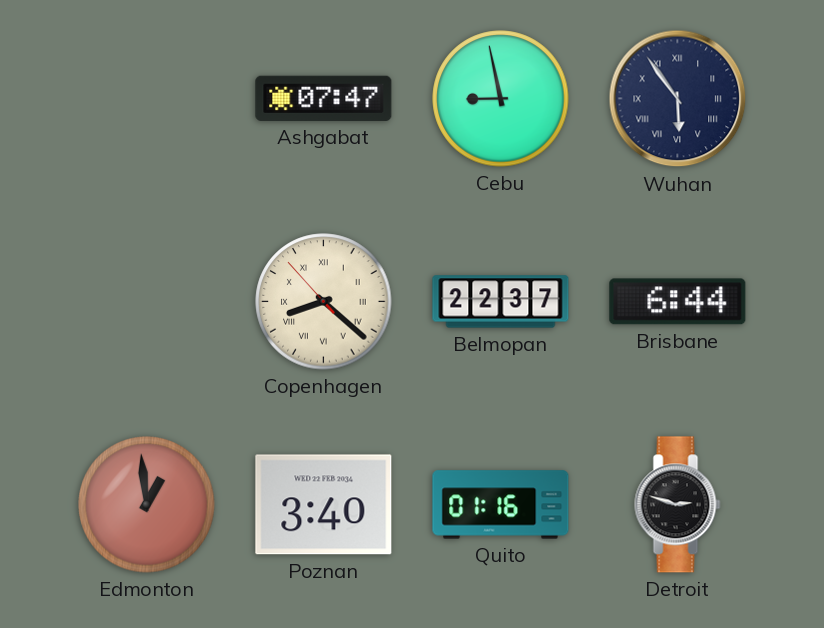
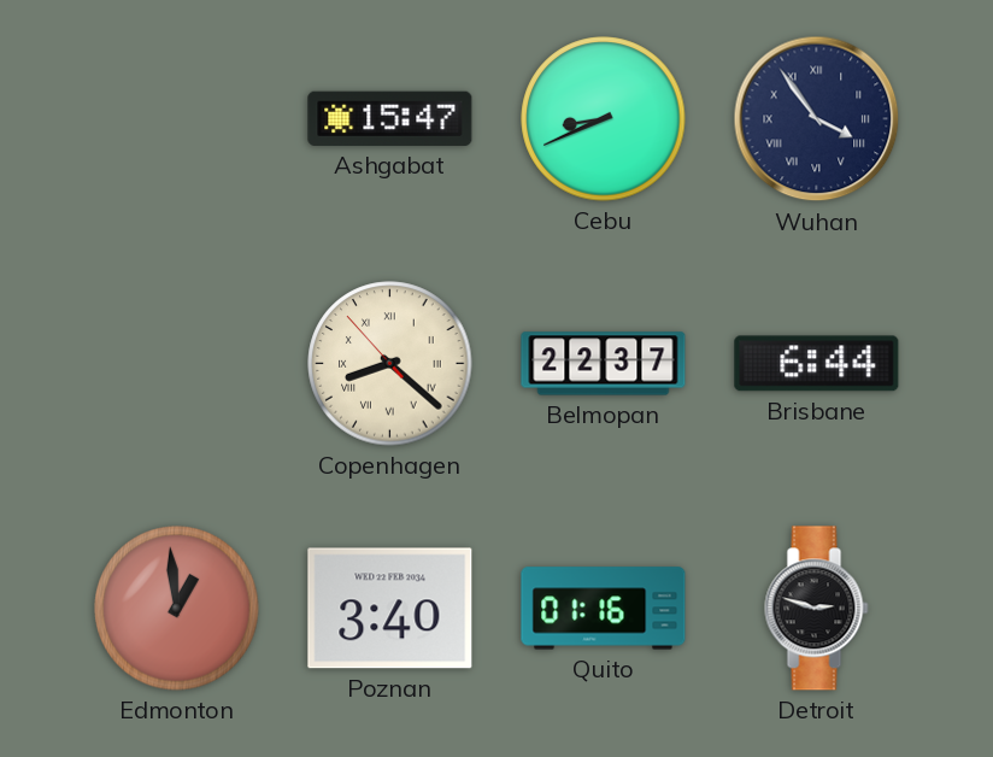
Ashgabat: 07:47 -> 15:47 (390, 118)
Cebu: 8:58 -> 8:41 (604, 119)
Wuhan: 5:54 -> 3:54 (817, 119)
